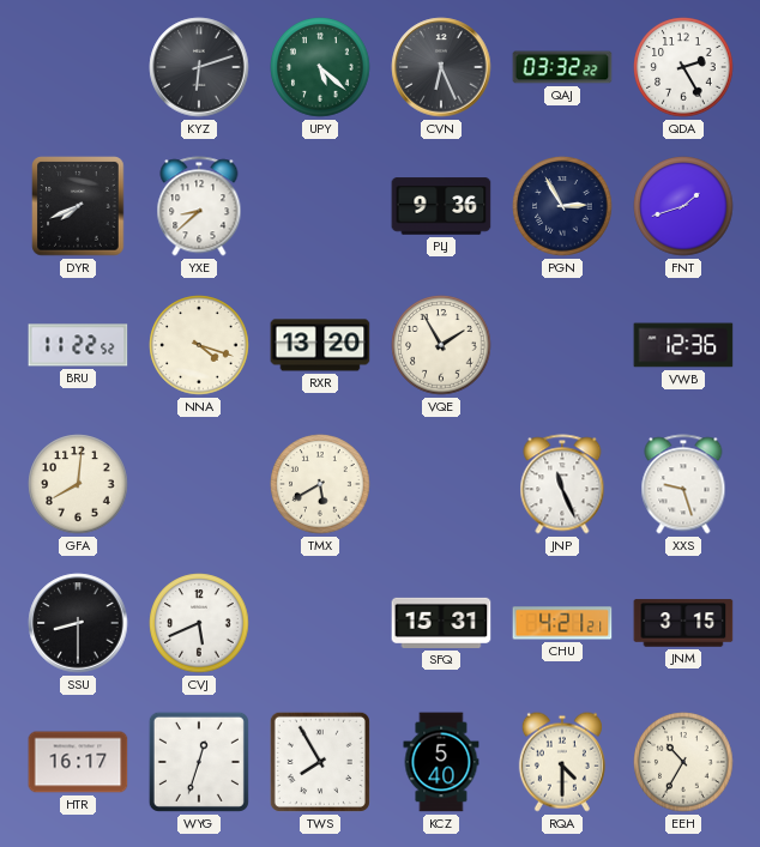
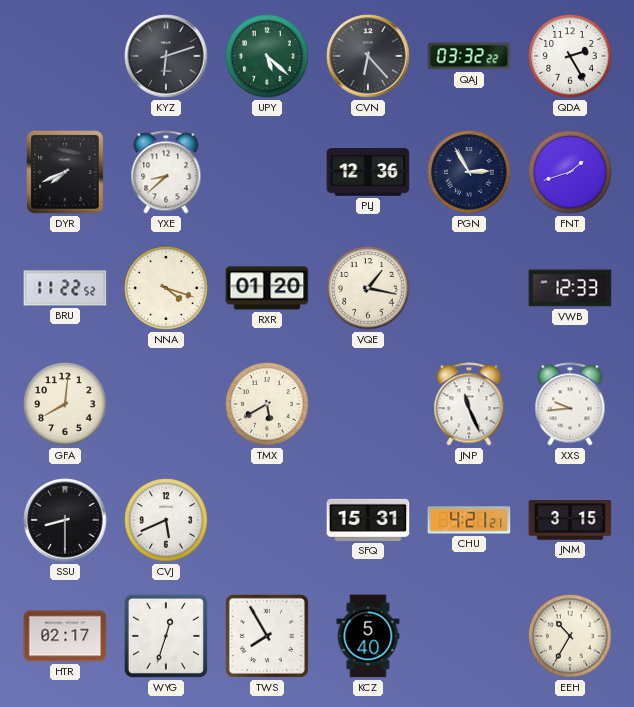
CVN: 6:26 -> 6:23 (368, 56)
PLJ: 9:36 -> 12:36 (368, 172)
RXR: 13:20 -> 01:20 (267, 288)
VQE: 1:55 -> 1:17 (368, 288)
VWB: 12:36 -> 12:33 (570, 288)
XXS: 9:27 -> 9:44 (570, 404)
HTR: 16:17 -> 02:17 (65, 636)
RQA: 4:30 -> none (562, 762)
